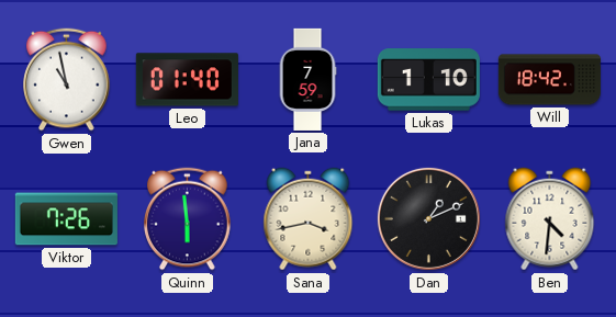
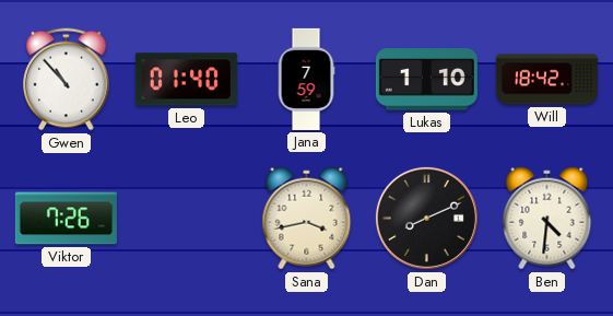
Gwen: 10:58 -> 10:53 (67, 80)
Quinn: 5:59 -> none (188, 219)
Dan: 1:11 -> 8:11 (426, 218)
